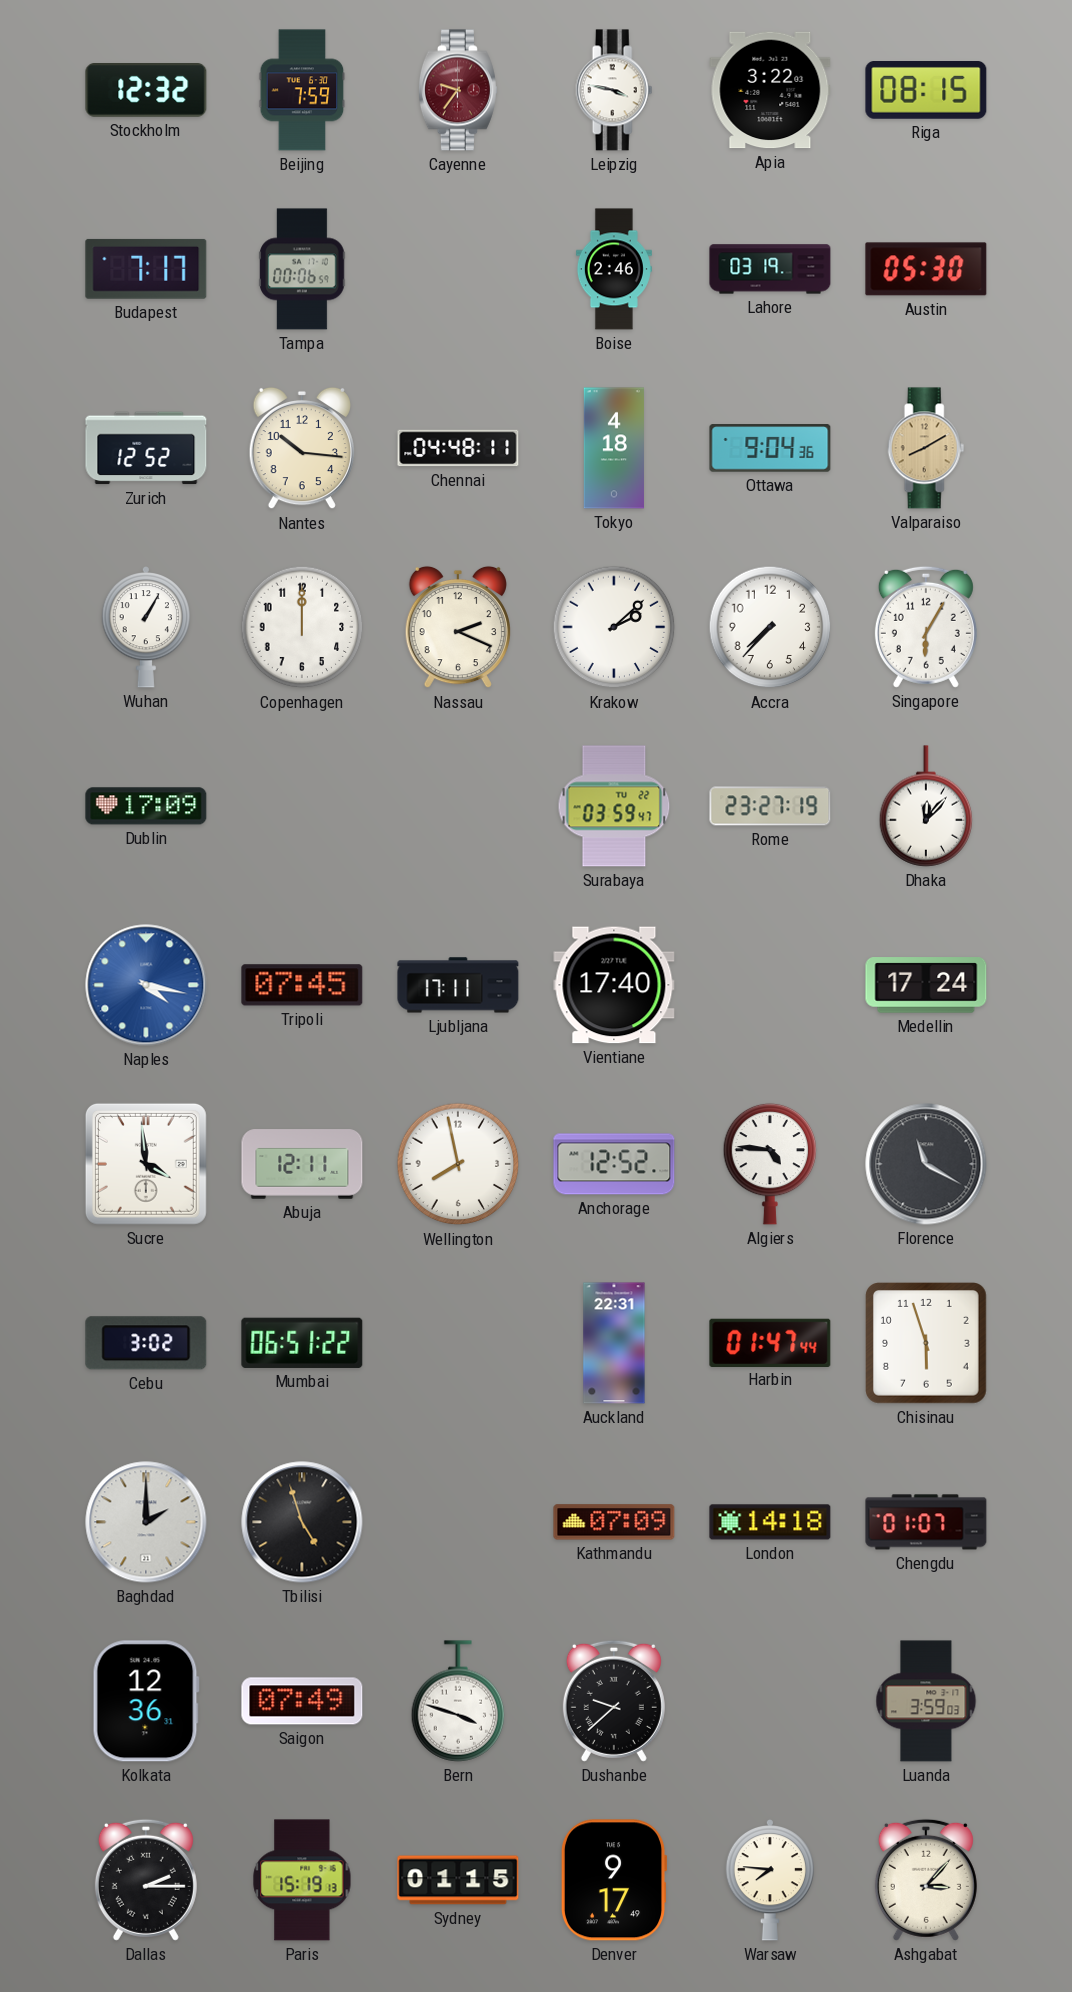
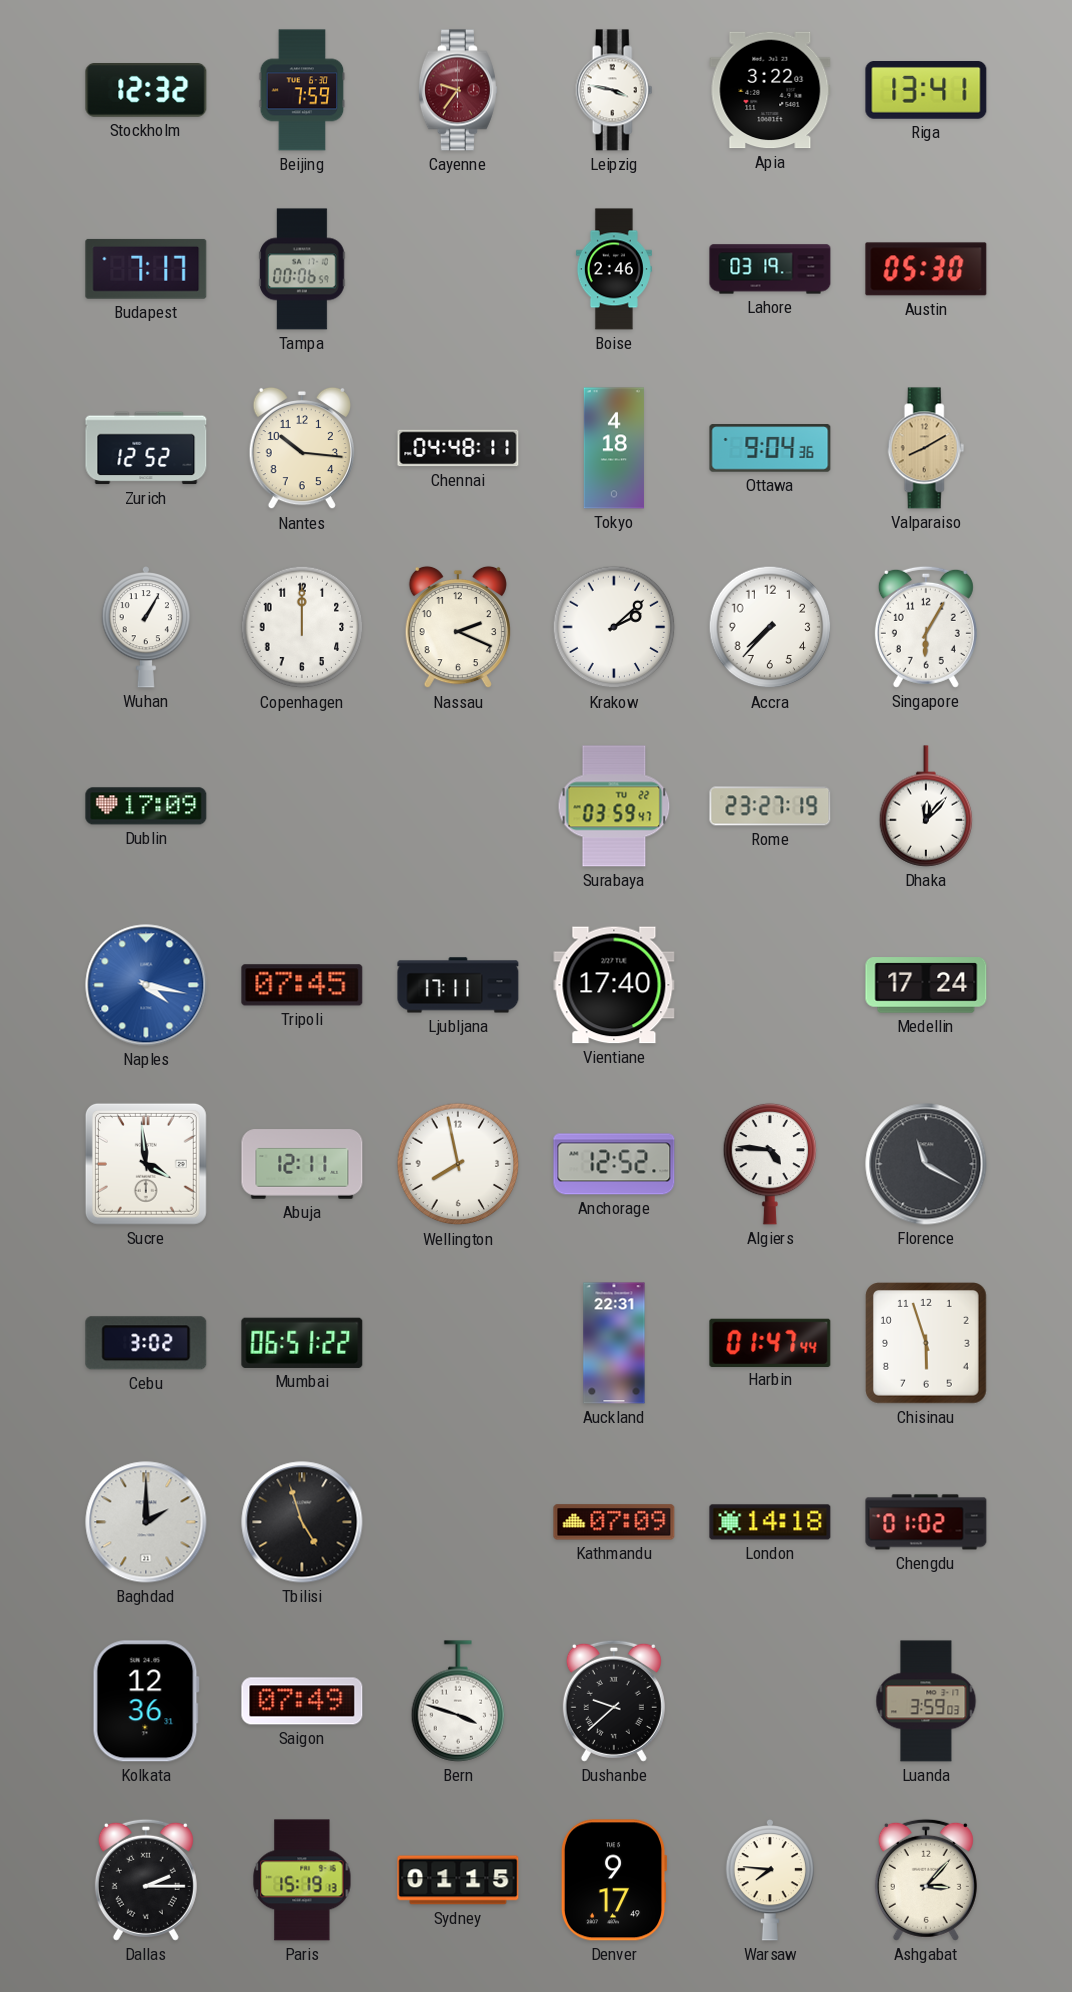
Riga: 08:15 -> 13:41 (926, 91)
Chengdu: 01:07 -> 01:02 (926, 1522)
